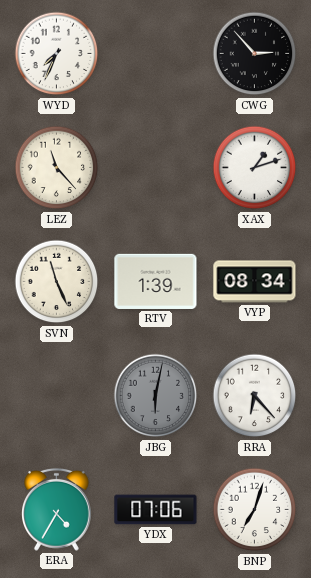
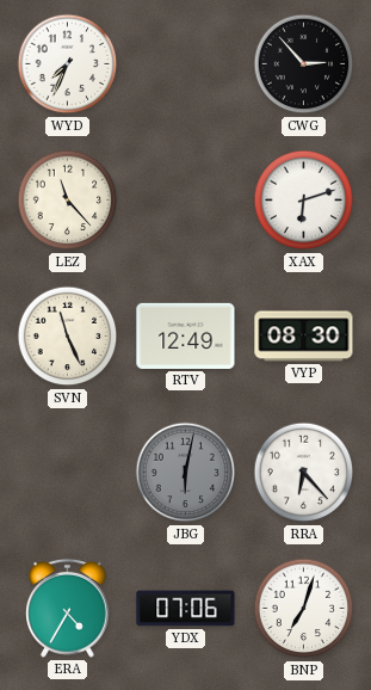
XAX: 1:12 -> 6:12 (304, 201)
RTV: 1:39 -> 12:49 (186, 335)
VYP: 08:34 -> 08:30 (304, 337)
